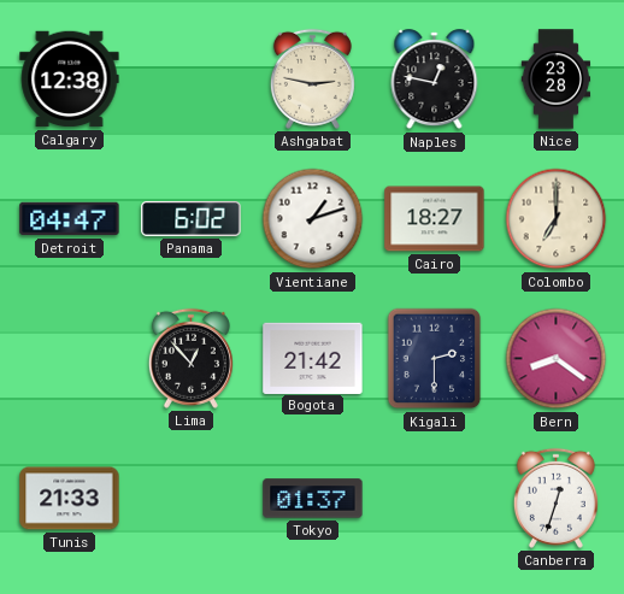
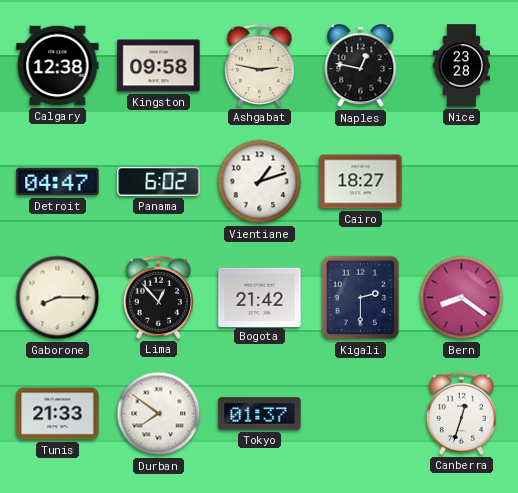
Kingston: none -> 09:58 (159, 66)
Colombo: 7:00 -> none (557, 219)
Gaborone: none -> 8:15 (58, 298)
Durban: none -> 7:51 (159, 414)
